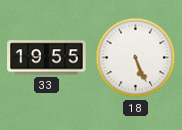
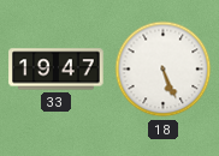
33: 19:55 -> 19:47 (57, 70)
